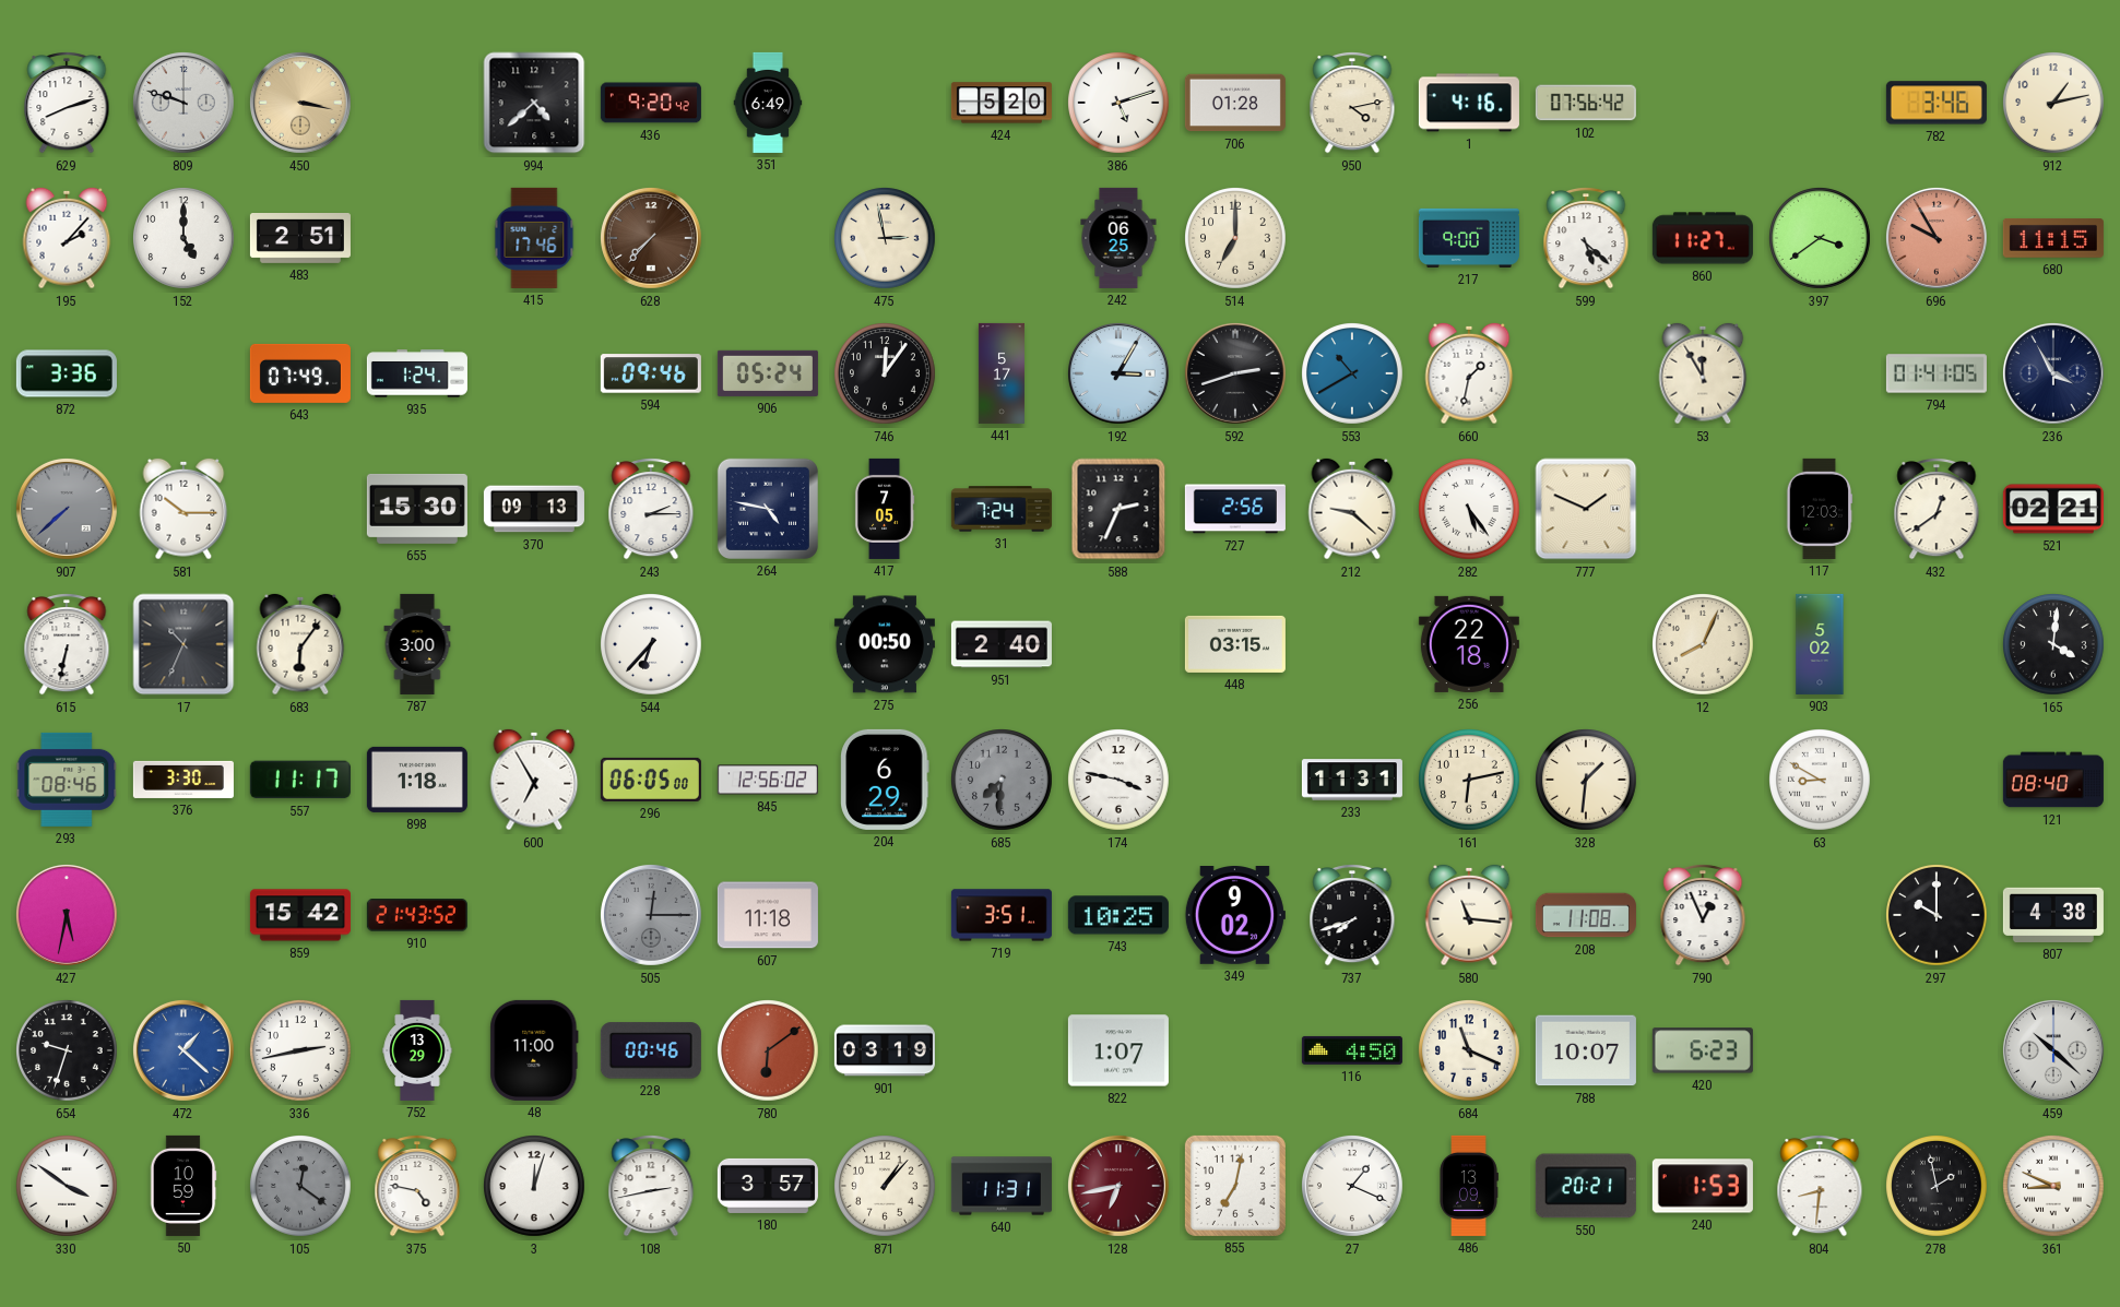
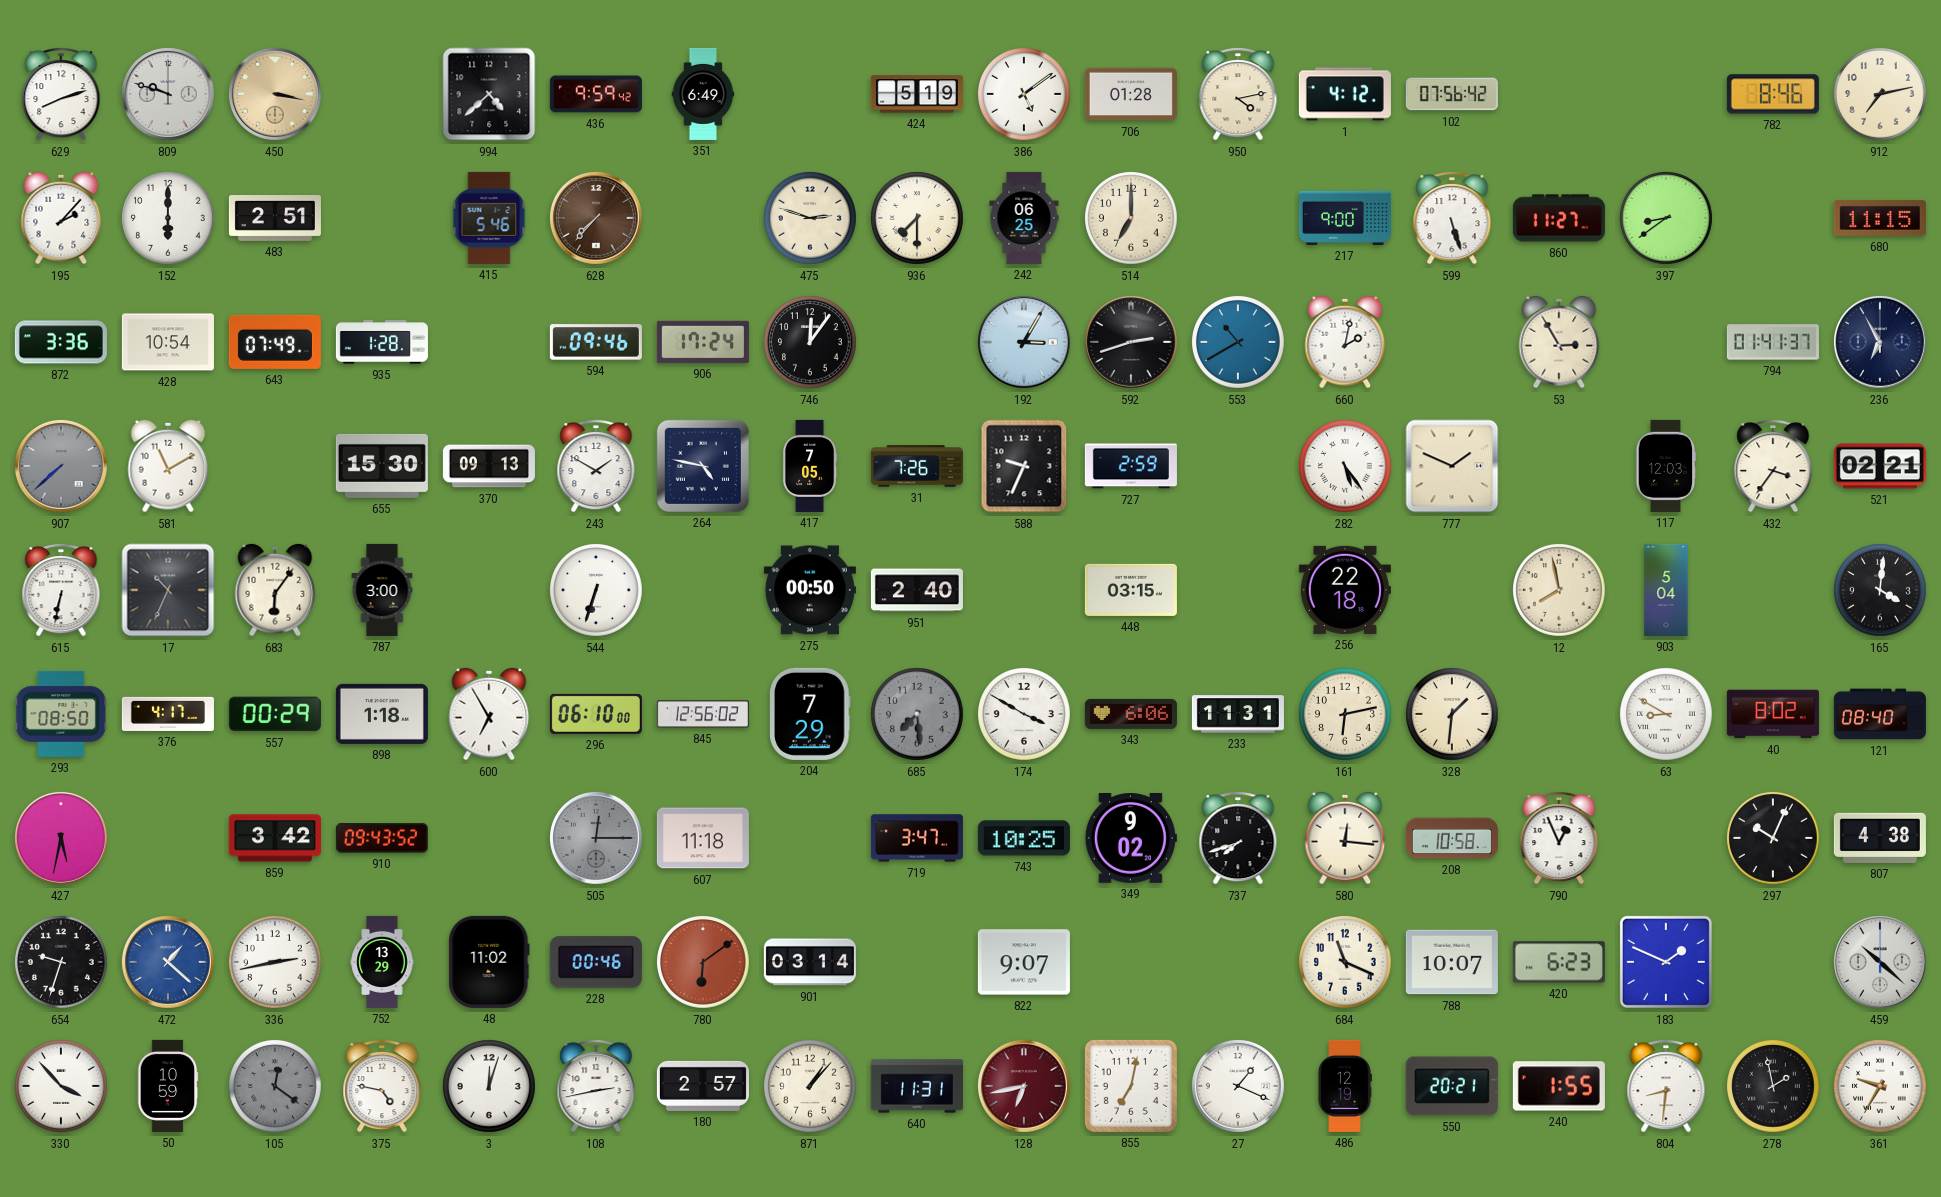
436: 9:20 -> 9:59 (596, 94)
424: 5:20 -> 5:19 (917, 94)
386: 5:12 -> 5:09 (1025, 95)
1: 4:16 -> 4:12 (1345, 94)
782: 3:46 -> 8:46 (1773, 94)
912: 1:13 -> 7:13 (1881, 95)
152: 5:00 -> 6:00 (169, 219)
415: 17:46 -> 5:46 (489, 218)
475: 2:58 -> 2:48 (811, 219)
936: none -> 7:30 (918, 219)
599: 5:22 -> 5:27 (1452, 219)
397: 3:39 -> 8:39 (1667, 219)
696: 9:55 -> none (1937, 238)
428: none -> 10:54 (168, 342)
935: 1:24 -> 1:28 (382, 342)
906: 05:24 -> 17:24 (703, 342)
441: 5:17 -> none (1002, 373)
660: 1:32 -> 2:02 (1345, 342)
53: 11:55 -> 2:55 (1559, 342)
794: 01:41:05 -> 01:41:37 (1773, 342)
236: 3:55 -> 6:55 (1880, 342)
581: 10:15 -> 11:10 (168, 466)
243: 2:15 -> 1:50 (596, 467)
31: 7:24 -> 7:26 (917, 466)
588: 2:34 -> 9:34 (1024, 466)
727: 2:56 -> 2:59 (1131, 466)
212: 9:22 -> none (1352, 509)
432: 12:39 -> 3:36 (1773, 467)
544: 6:37 -> 6:33 (597, 591)
12: 8:04 -> 7:58 (1560, 591)
903: 5:02 -> 5:04 (1666, 590)
293: 08:46 -> 08:50 (61, 714)
376: 3:30 -> 4:17 (168, 714)
557: 11:17 -> 00:29 (275, 714)
296: 06:05 -> 06:10 (596, 714)
204: 6:29 -> 7:29 (810, 714)
685: 7:31 -> 7:29 (918, 715)
174: 3:47 -> 3:50 (1025, 715)
343: none -> 6:06 (1131, 714)
40: none -> 8:02 (1773, 714)
859: 15:42 -> 3:42 (275, 838)
910: 21:43 -> 09:43 (382, 838)
719: 3:51 -> 3:47 (917, 838)
580: 11:16 -> 12:16 (1345, 838)
208: 11:08 -> 10:58 (1452, 838)
297: 10:00 -> 10:04 (1774, 839)
48: 11:00 -> 11:02 (489, 962)
901: 03:19 -> 03:14 (810, 962)
822: 1:07 -> 9:07 (1024, 962)
116: 4:50 -> none (1352, 1050)
183: none -> 1:49 (1666, 962)
330: 3:51 -> 3:53 (62, 1087)
180: 3:57 -> 2:57 (703, 1086)
486: 13:09 -> 12:19 (1345, 1086)
240: 1:53 -> 1:55 (1559, 1086)
361: 8:49 -> 9:35 (1881, 1087)
